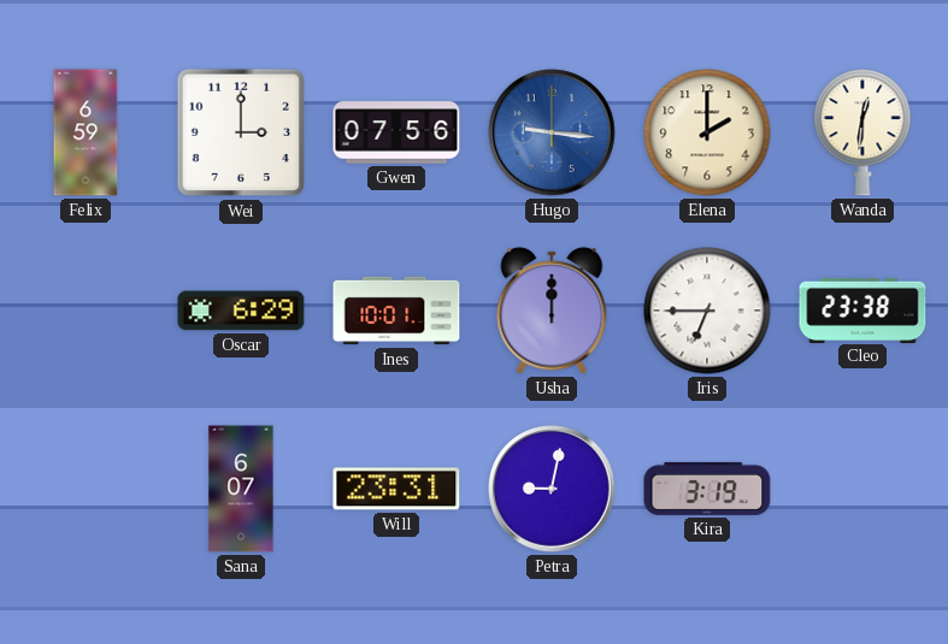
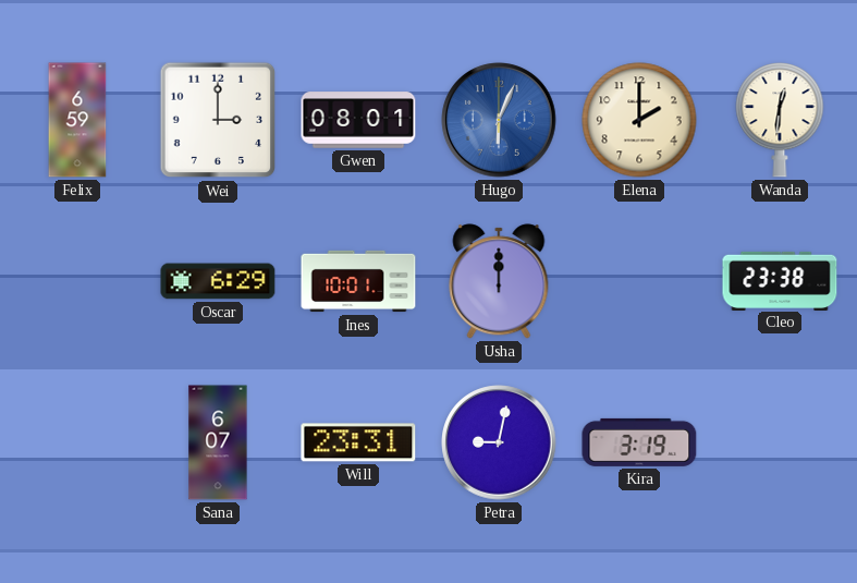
Gwen: 07:56 -> 08:01 (358, 120)
Hugo: 9:16 -> 6:04 (499, 120)
Iris: 6:45 -> none (707, 311)
